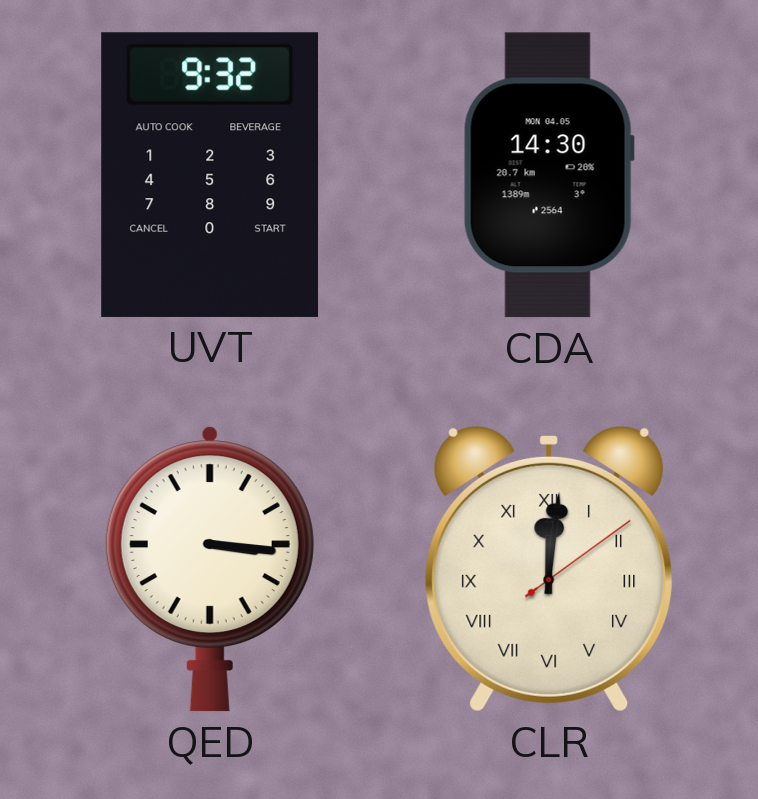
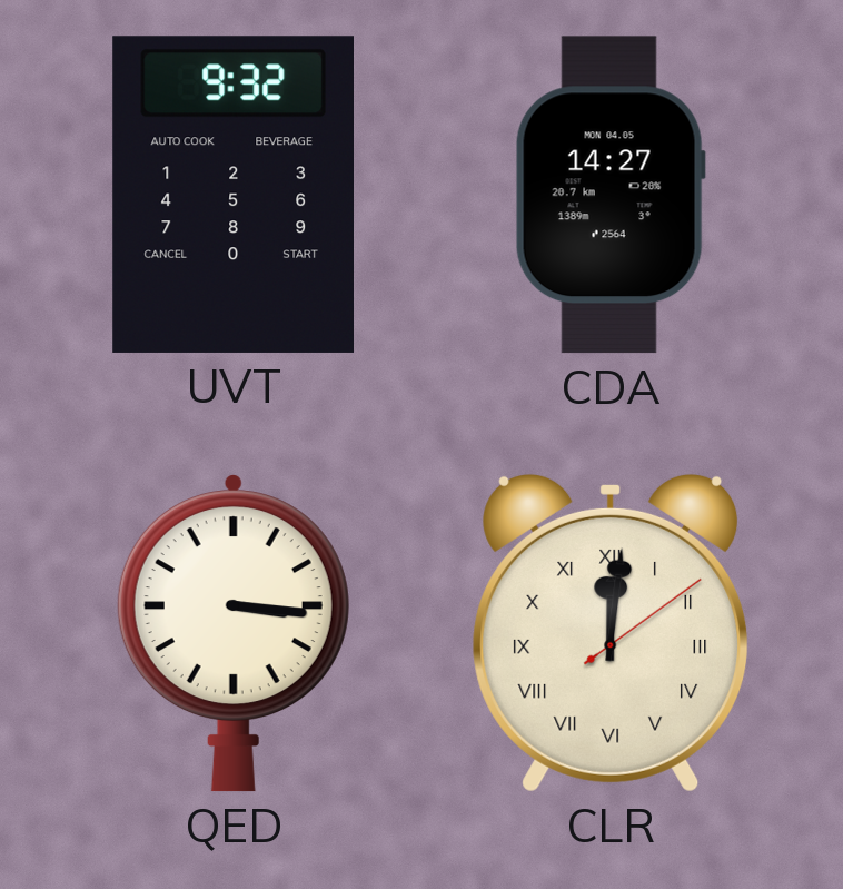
CDA: 14:30 -> 14:27 (611, 195)
